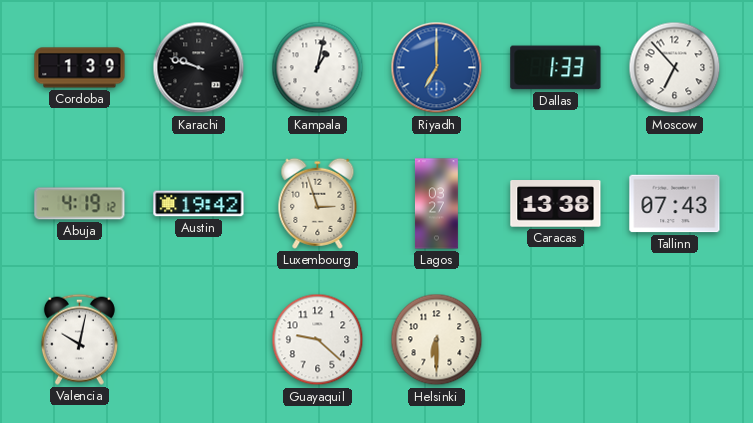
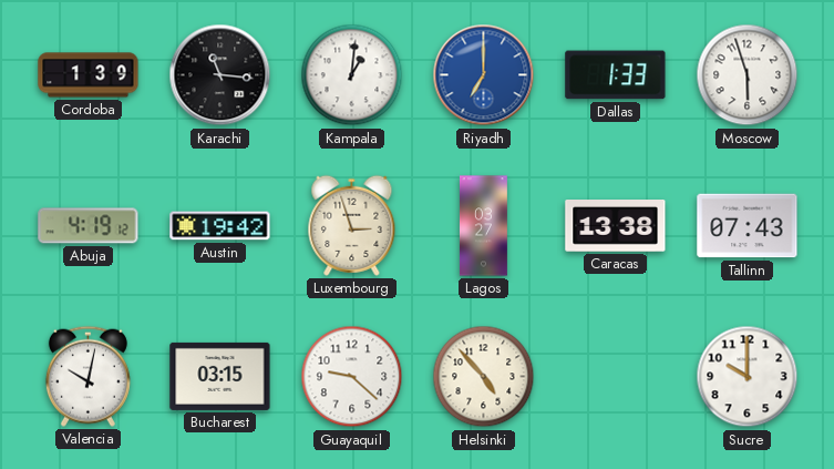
Karachi: 9:48 -> 11:16 (220, 75)
Kampala: 1:02 -> 1:01 (352, 75)
Moscow: 6:53 -> 5:57 (748, 75)
Bucharest: none -> 03:15 (220, 376)
Helsinki: 6:30 -> 4:53 (484, 377)
Sucre: none -> 10:00 (748, 377)
